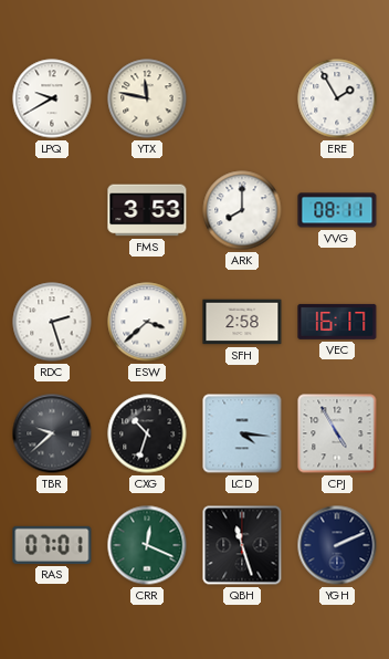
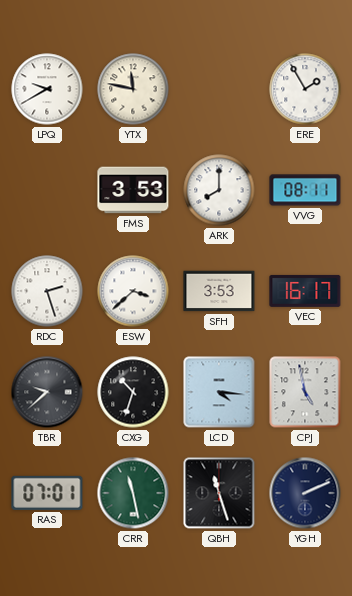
SFH: 2:58 -> 3:53 (219, 291)
CPJ: 4:55 -> 4:58 (305, 392)
CRR: 12:19 -> 11:28 (133, 493)
